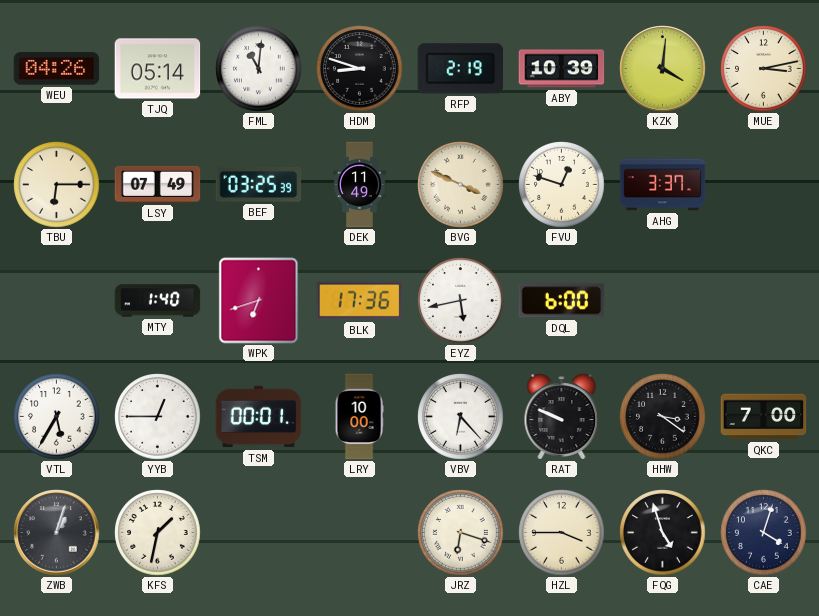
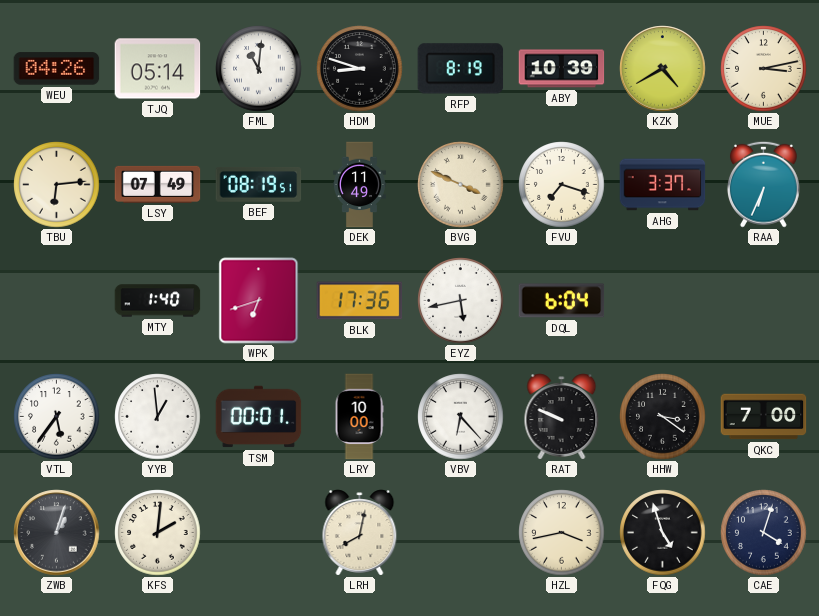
RFP: 2:19 -> 8:19 (461, 69)
KZK: 4:01 -> 4:40 (663, 69)
TBU: 6:15 -> 6:14 (57, 185)
BEF: 03:25 -> 08:19 (259, 185)
FVU: 12:48 -> 7:18 (562, 185)
RAA: none -> 6:34 (763, 184)
DQL: 6:00 -> 6:04 (562, 301)
VTL: 5:35 -> 5:36 (57, 417)
YYB: 12:45 -> 12:59 (158, 417)
KFS: 1:32 -> 2:01 (158, 533)
LRH: none -> 8:02 (360, 533)
JRZ: 6:18 -> none (461, 533)
HZL: 3:45 -> 3:43 (562, 533)
